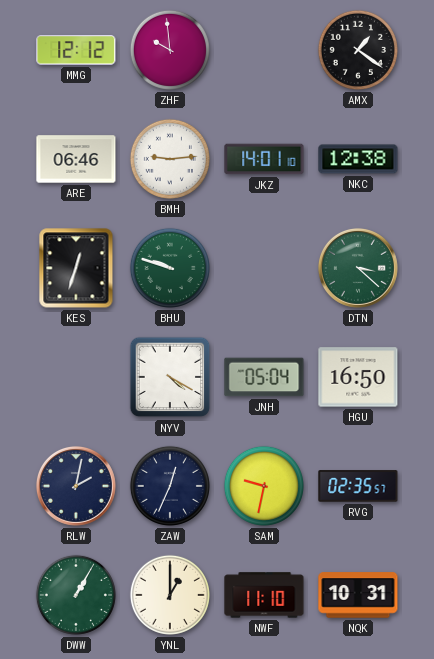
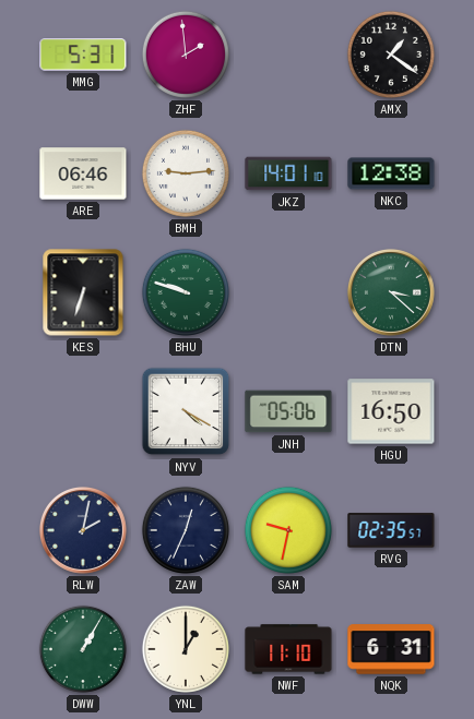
MMG: 12:12 -> 5:31 (83, 55)
ZHF: 9:59 -> 1:59 (186, 55)
KES: 12:33 -> 6:33 (83, 292)
JNH: 05:04 -> 05:06 (288, 411)
NQK: 10:31 -> 6:31 (391, 649)
